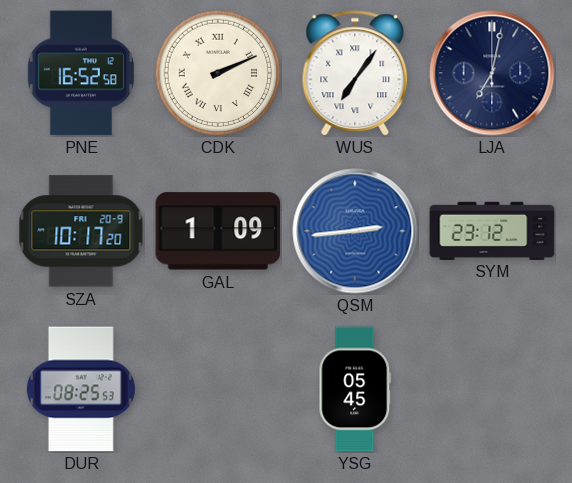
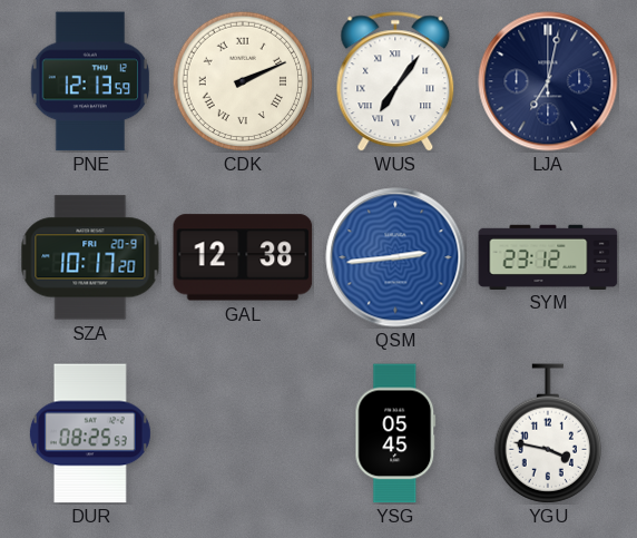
PNE: 16:52 -> 12:13 (90, 81)
GAL: 1:09 -> 12:38 (243, 257)
YGU: none -> 3:47 (547, 433)
